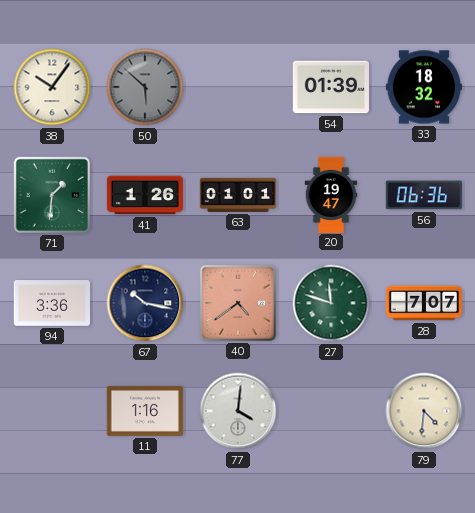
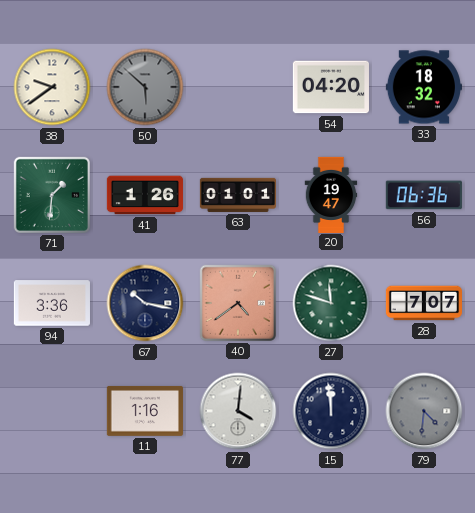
38: 10:06 -> 9:39 (52, 87)
54: 01:39 -> 04:20 (331, 87)
15: none -> 11:59 (331, 411)
79 dial: cream -> grey (424, 411)
